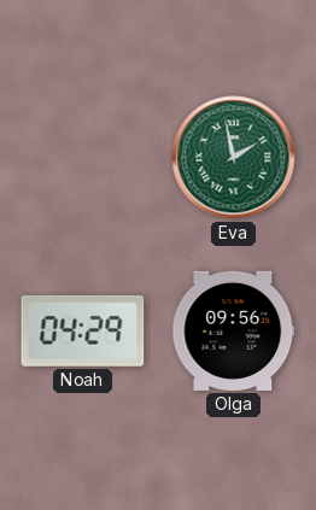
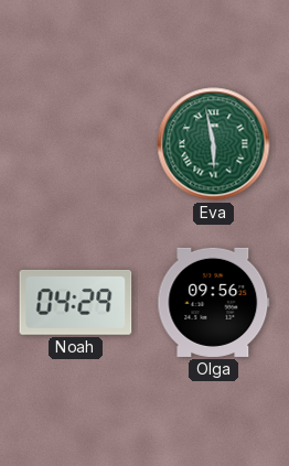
Eva: 1:58 -> 5:58 (214, 144)
